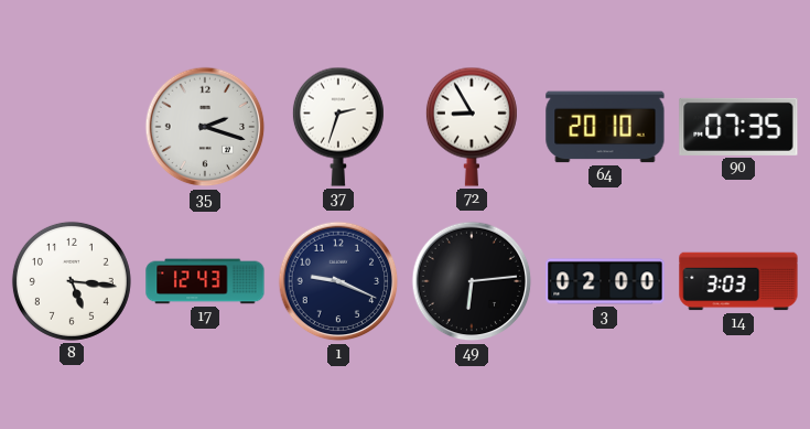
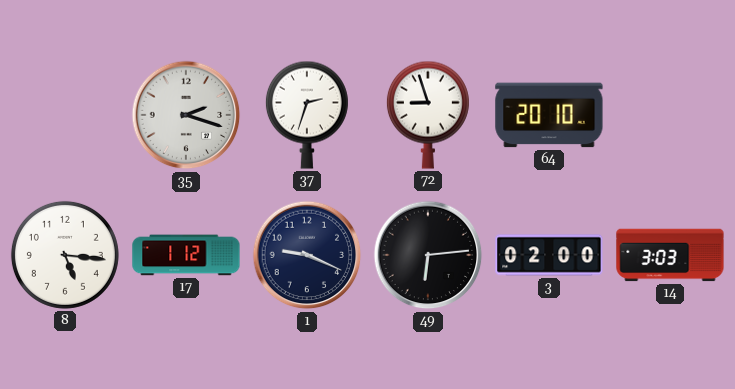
72: 8:55 -> 8:57 (428, 115)
90: 07:35 -> none (738, 127)
17: 12:43 -> 1:12 (186, 255)
